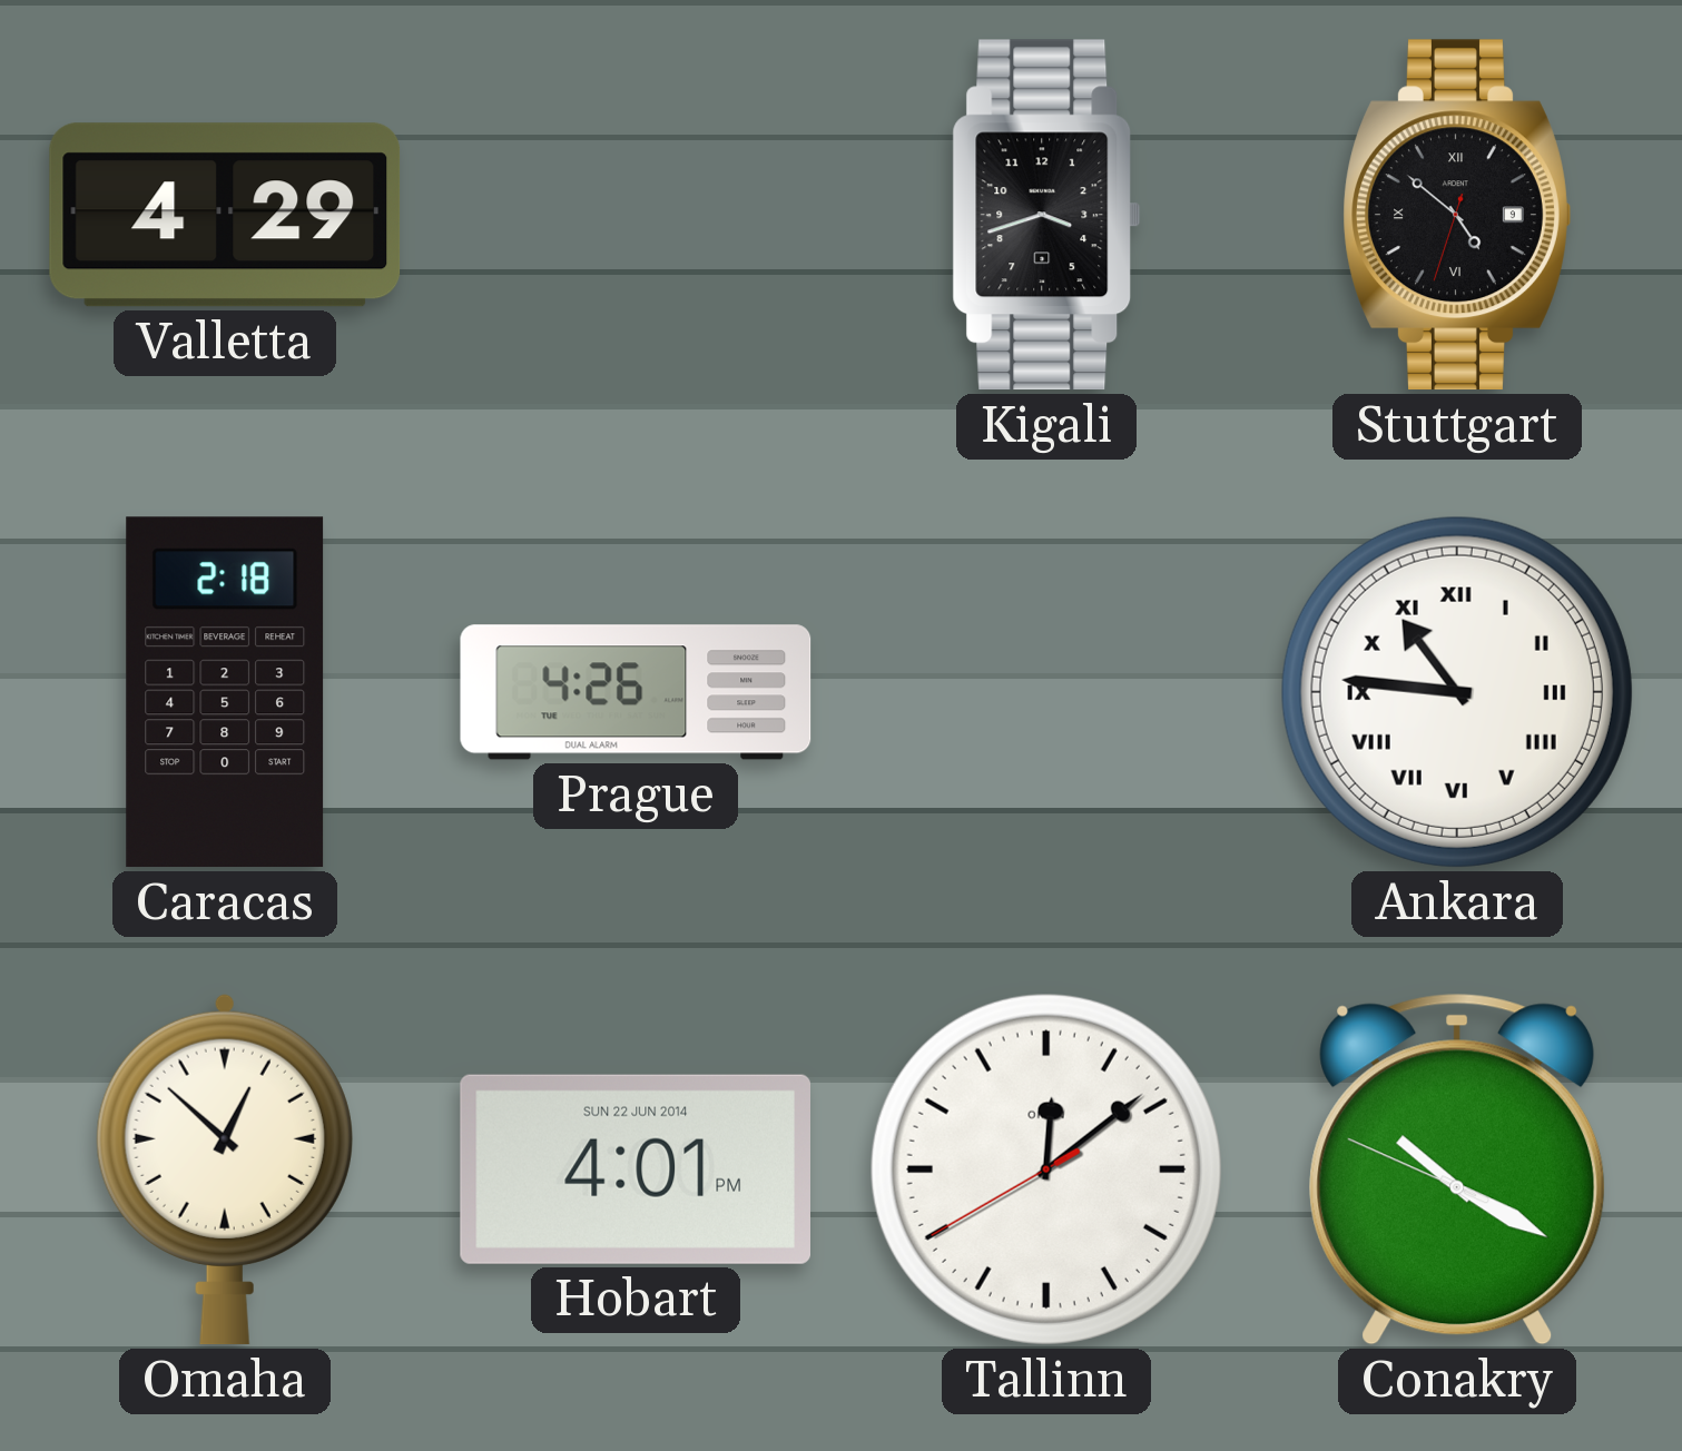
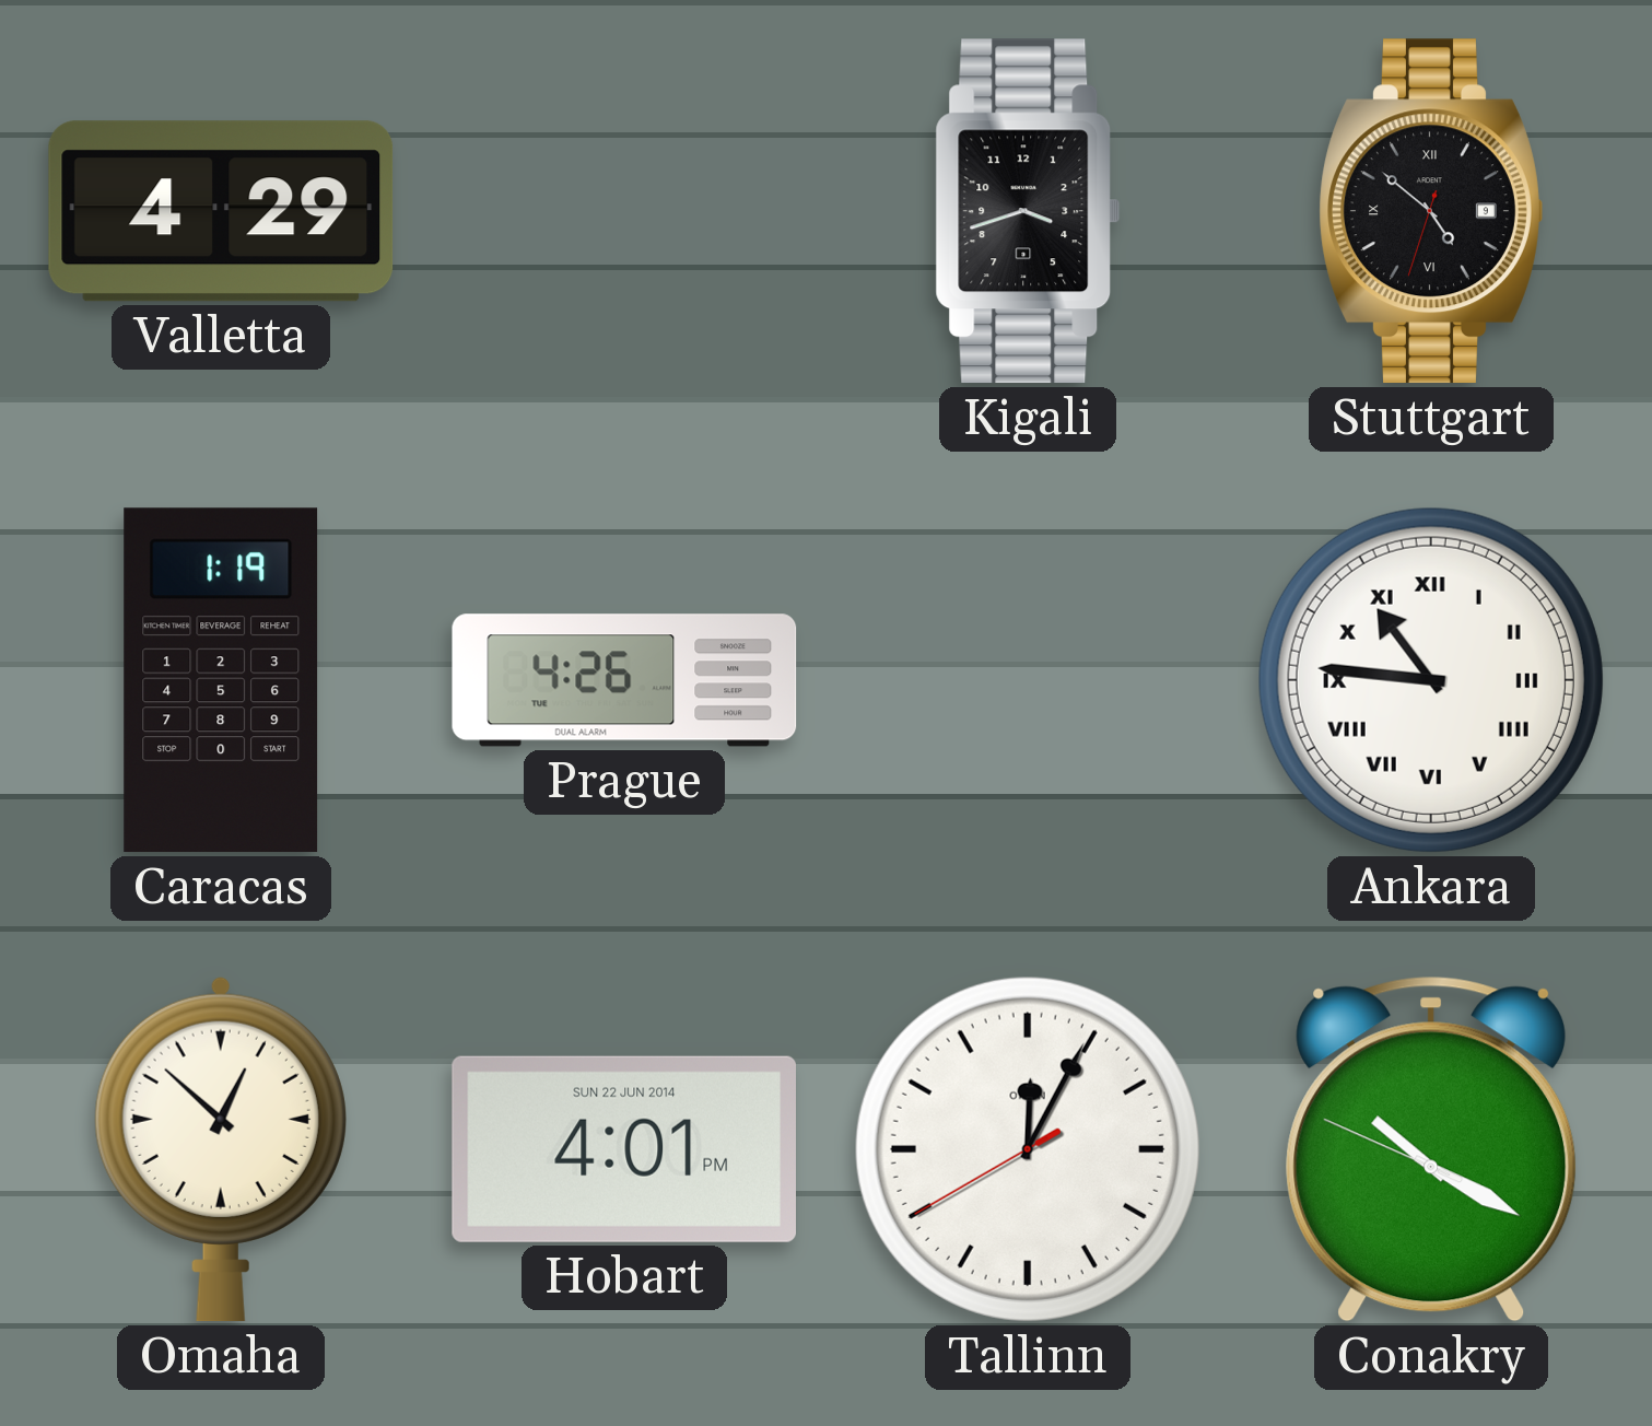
Caracas: 2:18 -> 1:19 (221, 680)
Tallinn: 12:08 -> 12:04 (1028, 1149)
